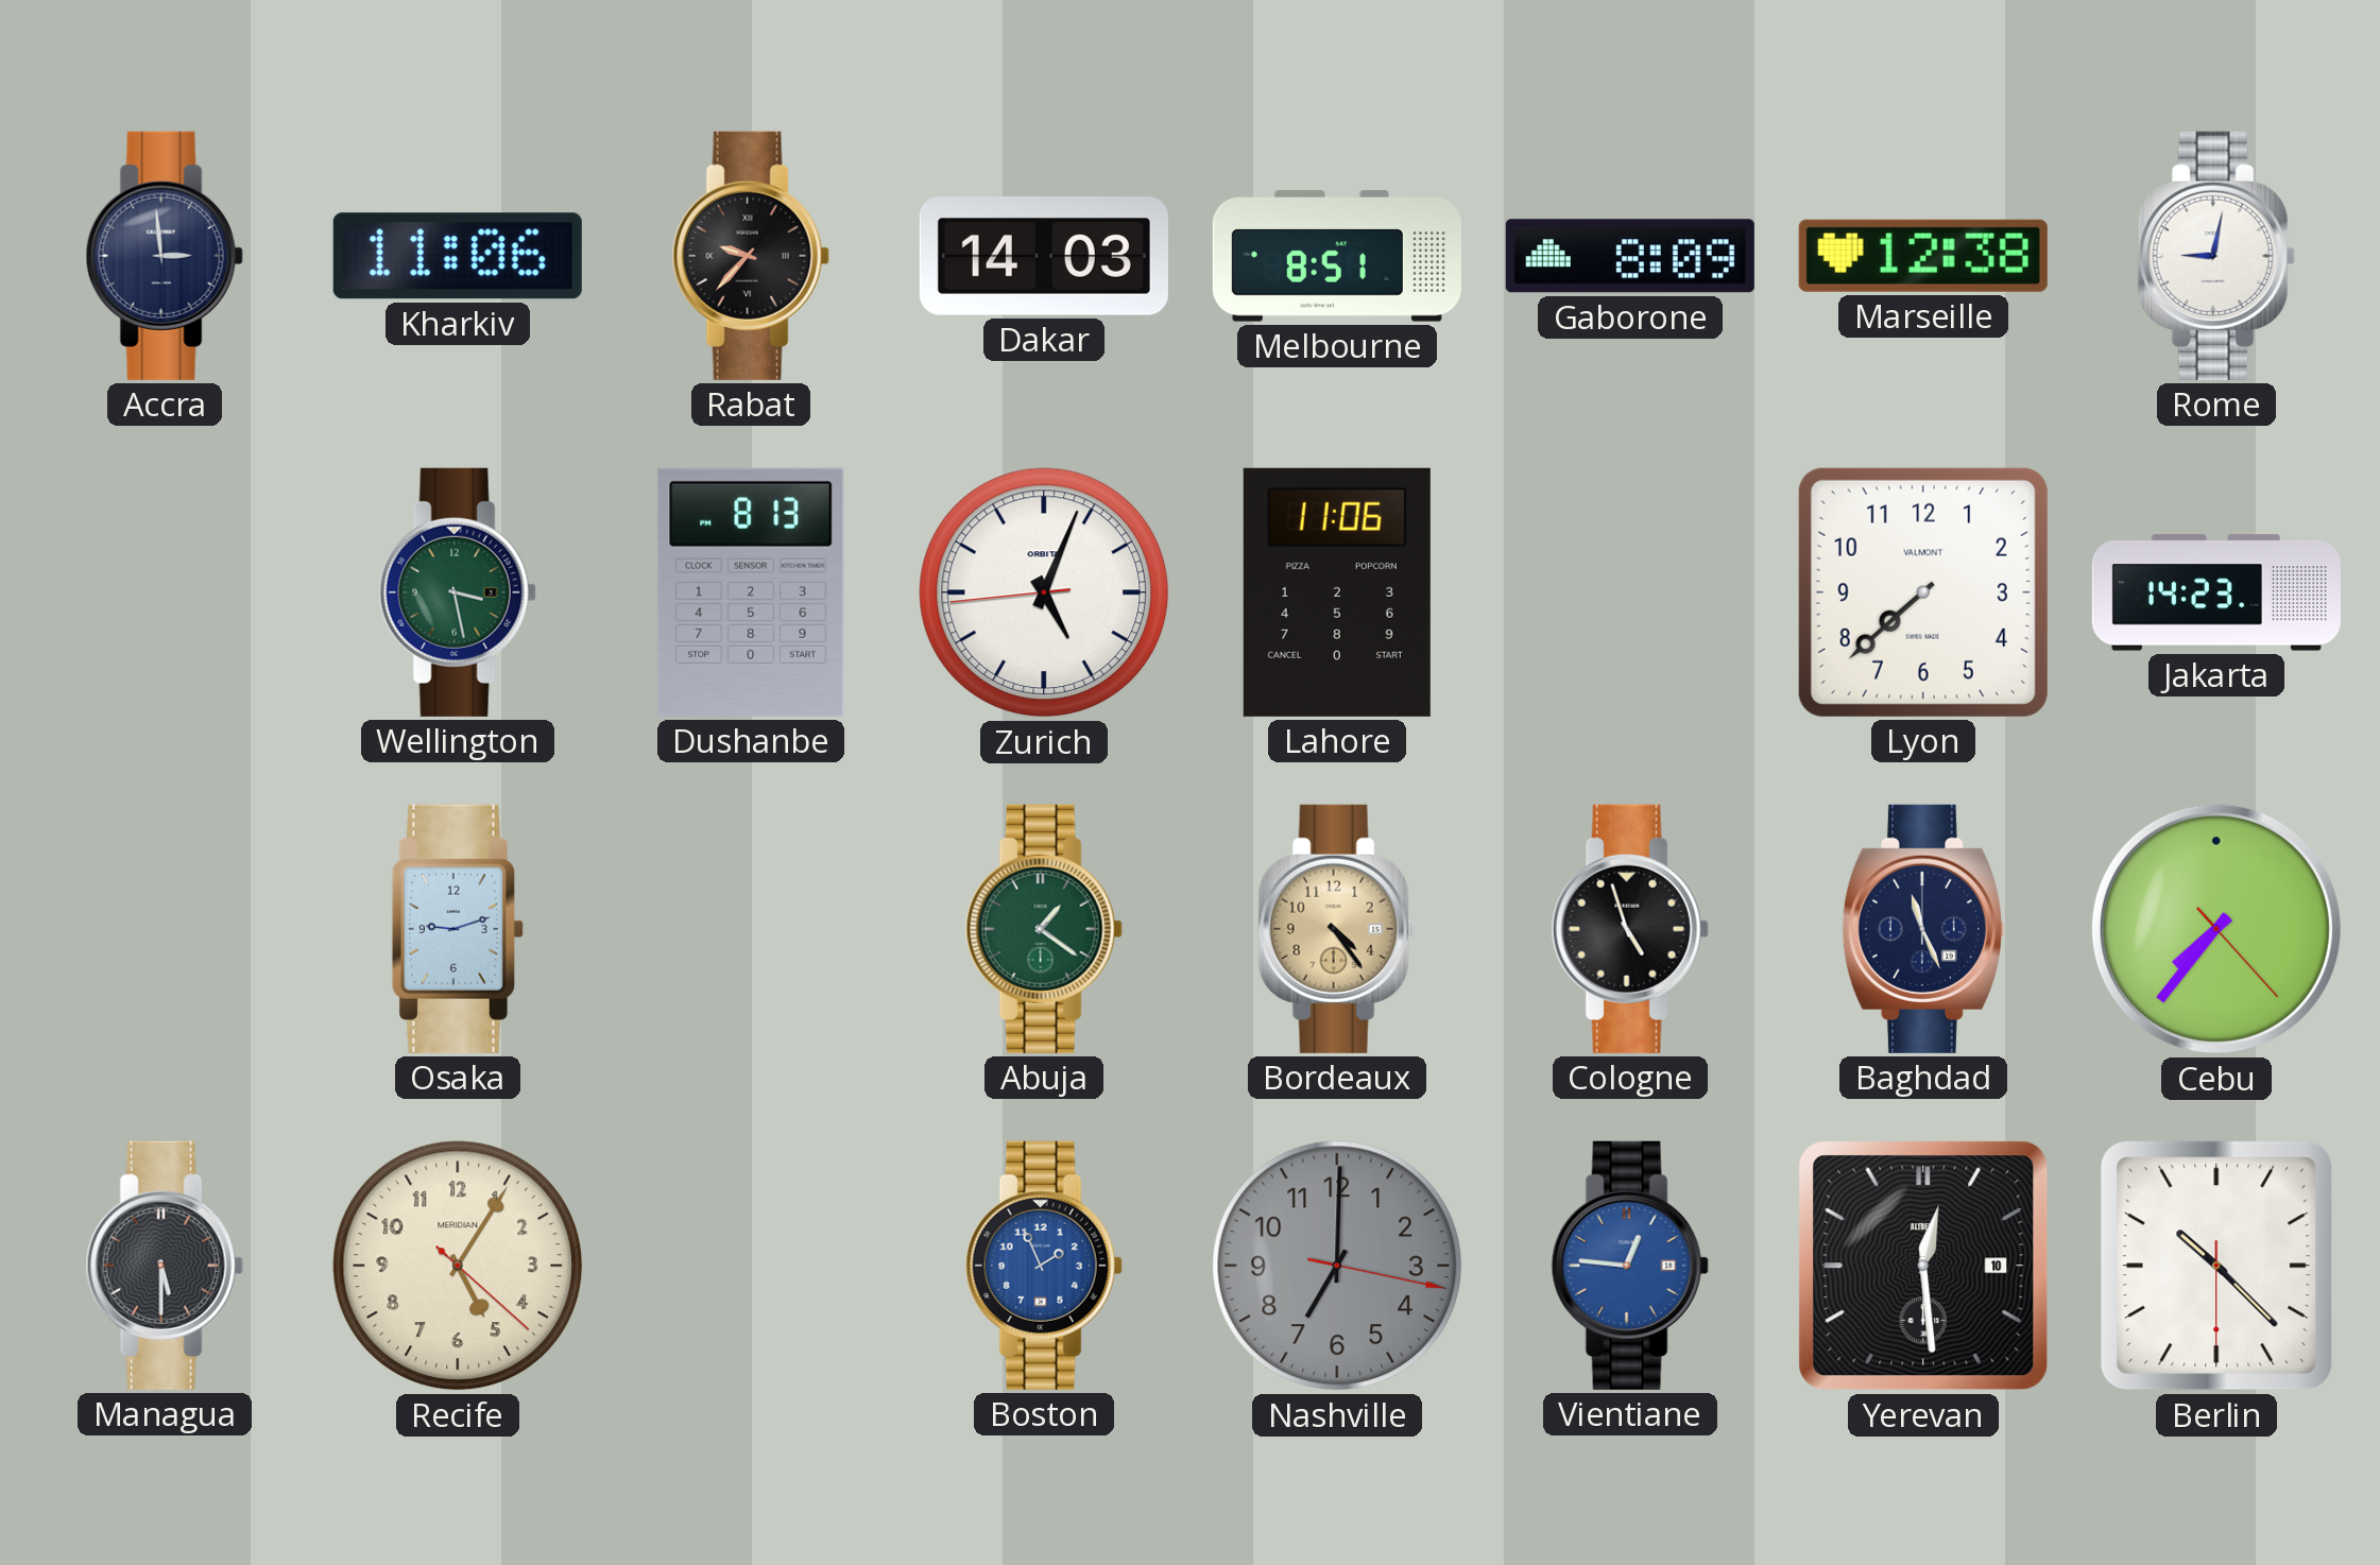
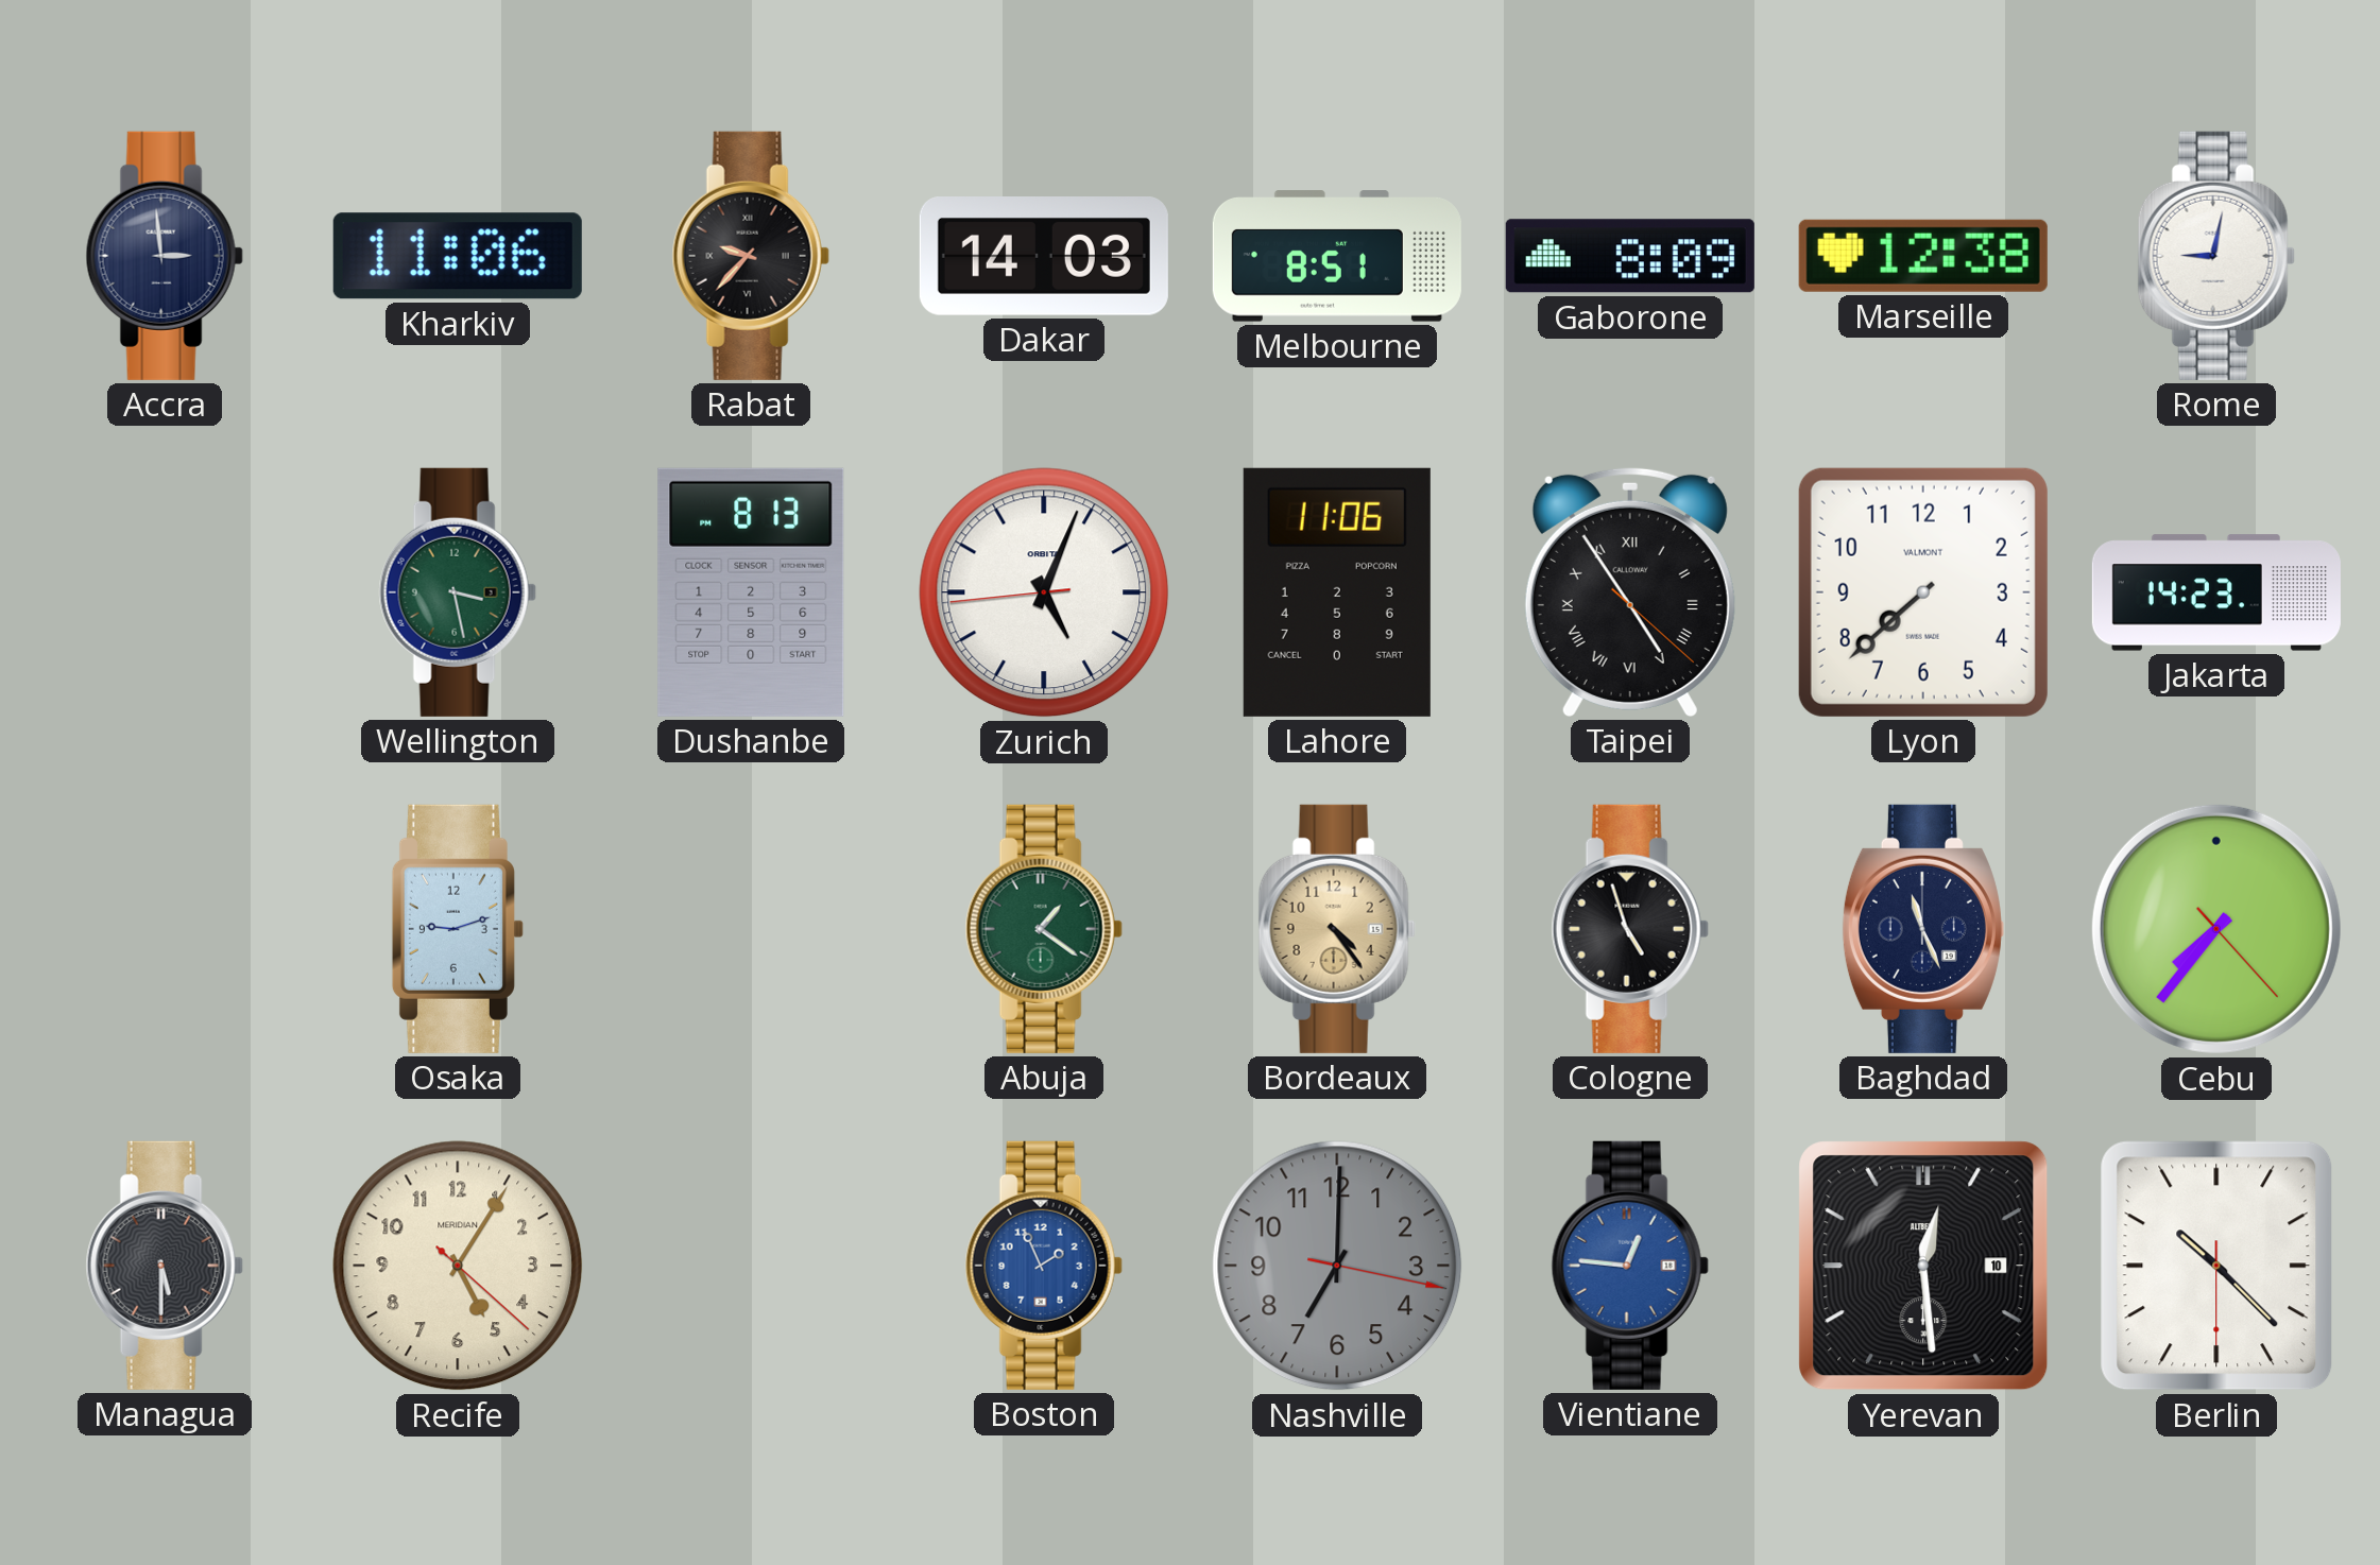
Taipei: none -> 4:54 (1630, 591)
